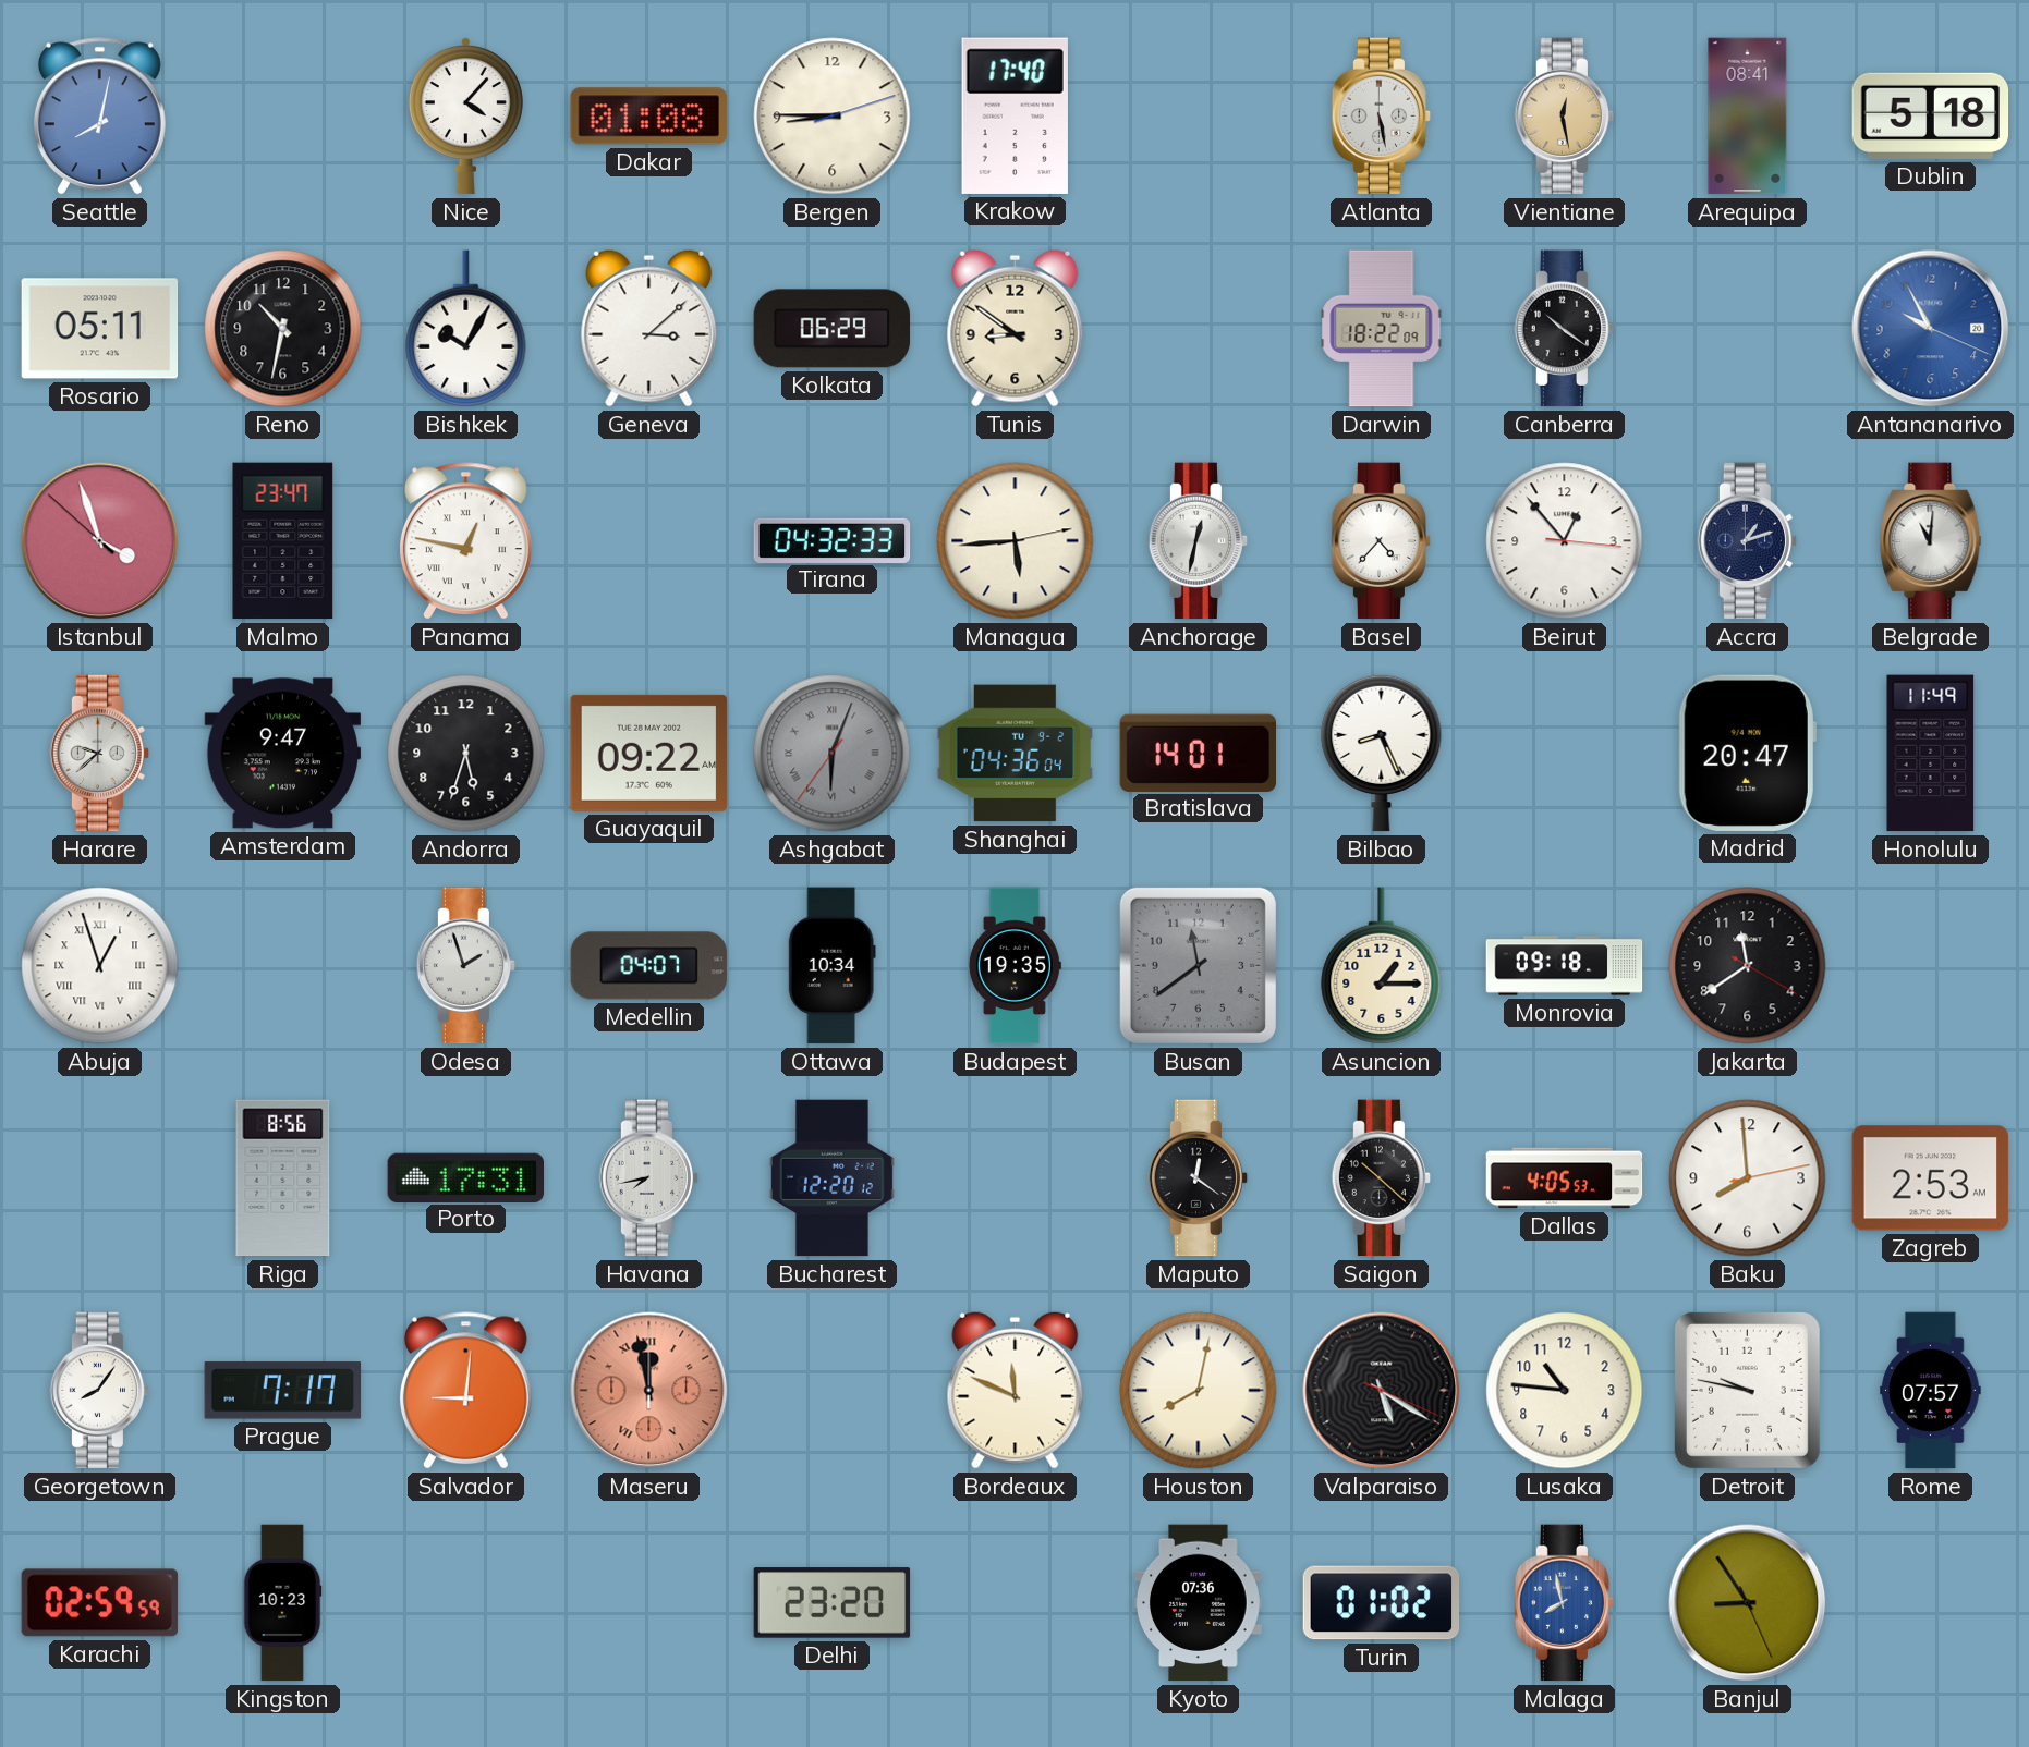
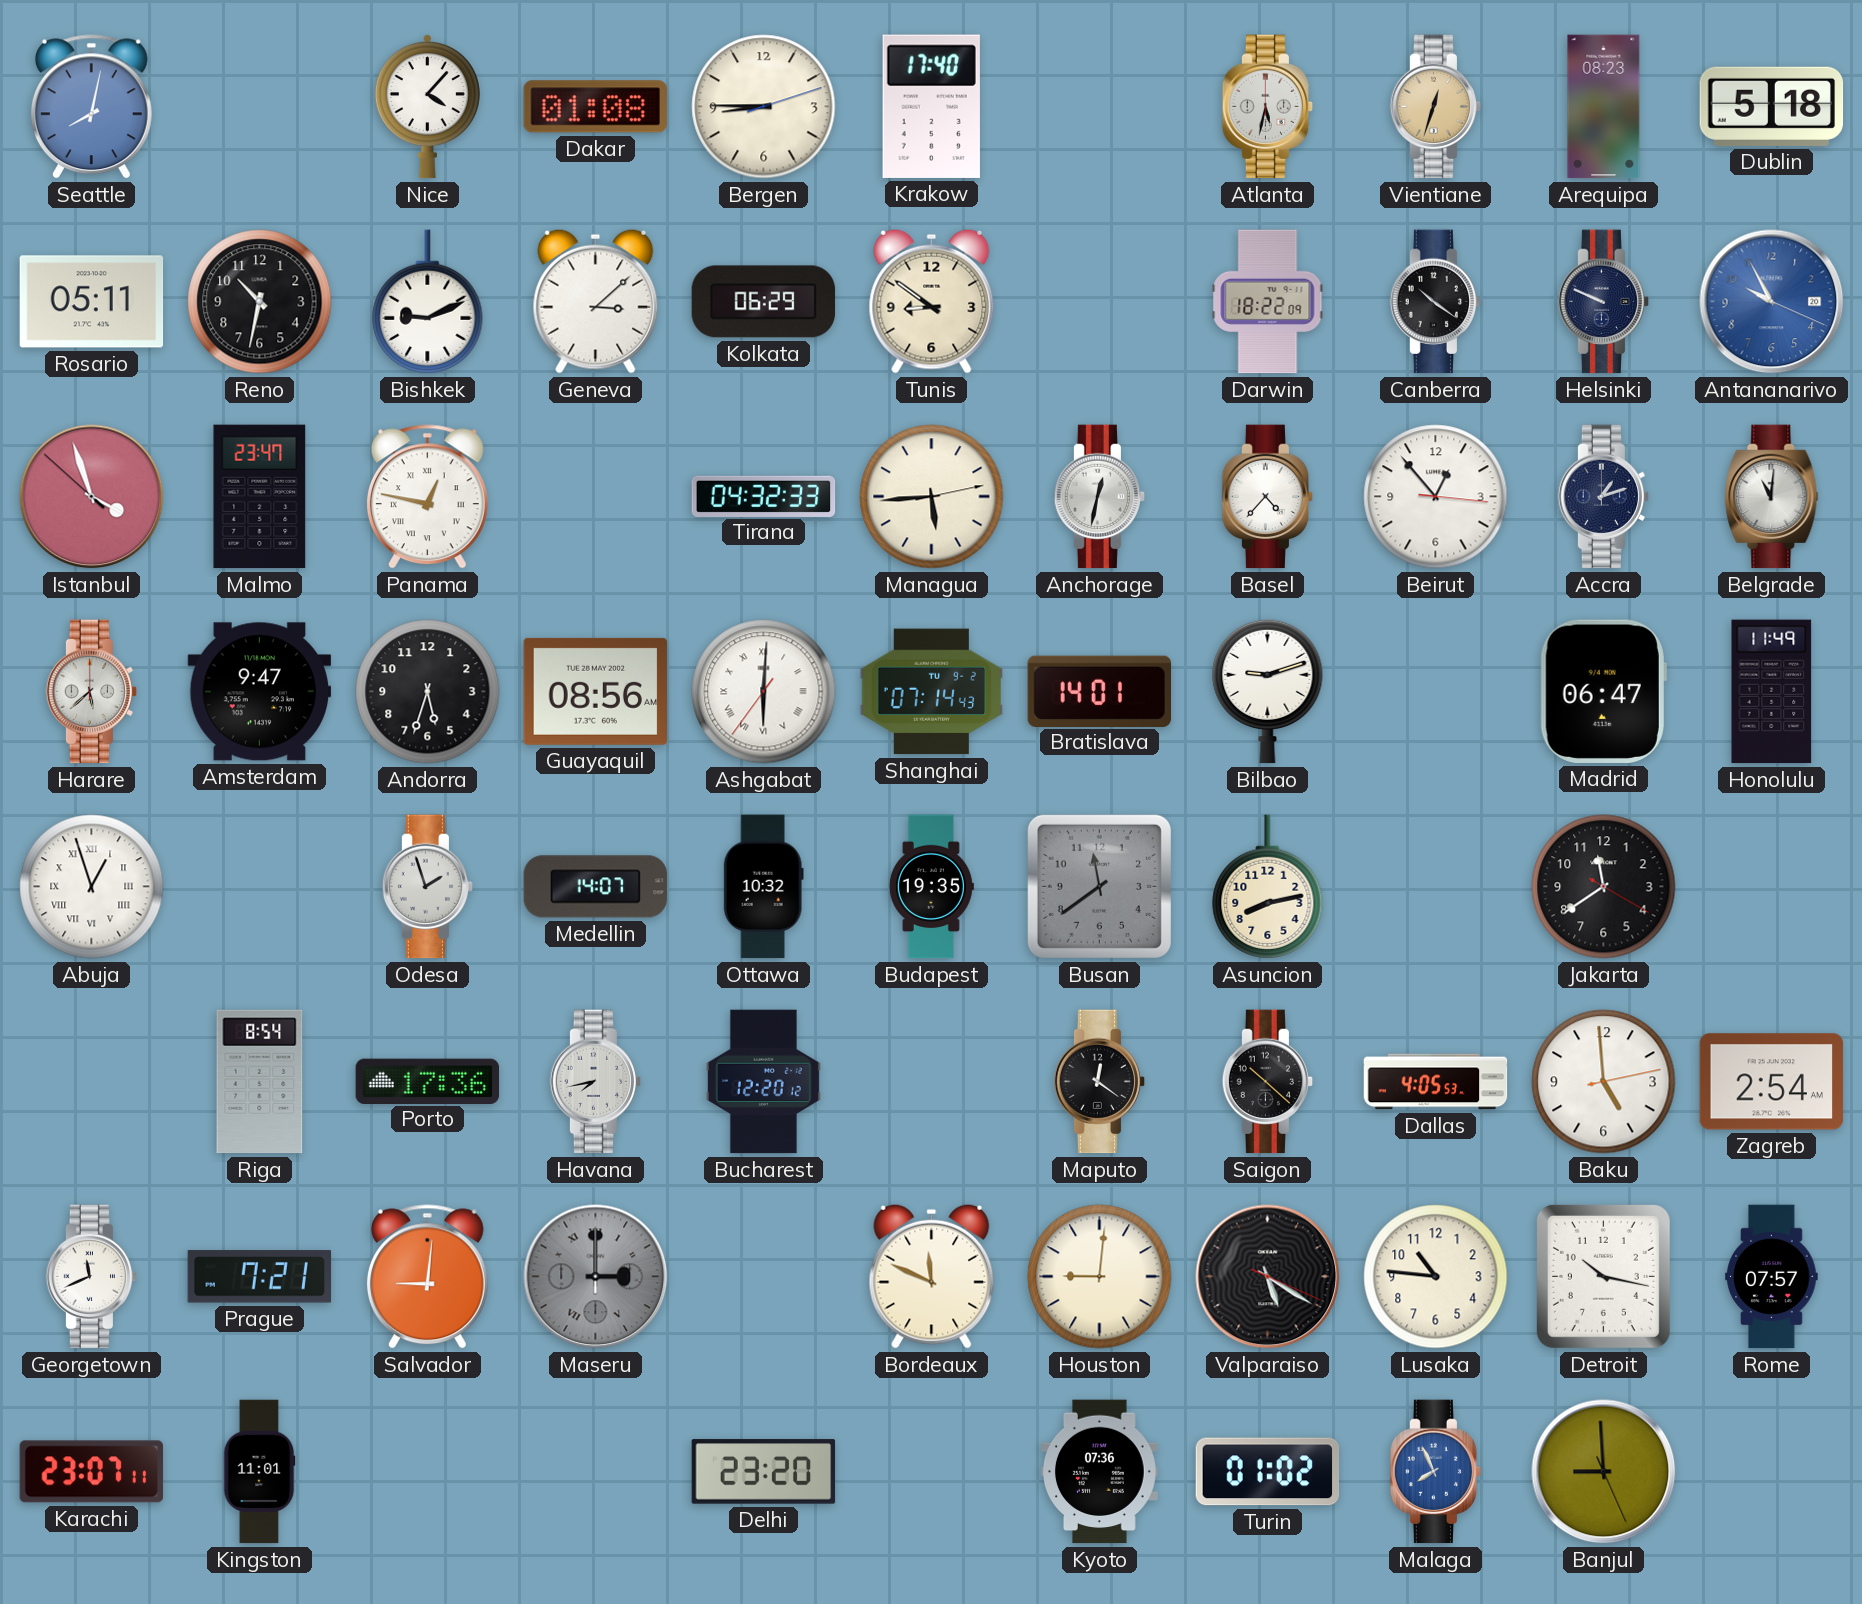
Atlanta: 5:28 -> 5:32 (1268, 107)
Vientiane: 12:28 -> 12:33 (1436, 107)
Arequipa: 08:41 -> 08:23 (1604, 107)
Bishkek: 10:05 -> 9:11 (428, 302)
Helsinki: none -> 9:49 (1604, 302)
Harare: 9:38 -> 5:38 (92, 692)
Guayaquil: 09:22 -> 08:56 (596, 691)
Ashgabat: 6:03 -> 6:00 (764, 692)
Ashgabat dial: grey -> white (764, 692)
Shanghai: 04:36 -> 07:14 (932, 692)
Bilbao: 8:26 -> 9:12 (1268, 691)
Madrid: 20:47 -> 06:47 (1603, 691)
Medellin: 04:07 -> 14:07 (596, 887)
Ottawa: 10:34 -> 10:32 (763, 887)
Asuncion: 1:15 -> 8:13 (1268, 887)
Monrovia: 09:18 -> none (1565, 966)
Riga: 8:56 -> 8:54 (260, 1082)
Porto: 17:31 -> 17:36 (428, 1081)
Baku: 7:59 -> 4:59 (1604, 1082)
Zagreb: 2:53 -> 2:54 (1772, 1082)
Georgetown: 8:06 -> 11:41 (92, 1277)
Prague: 7:17 -> 7:21 (260, 1277)
Maseru: 11:58 -> 3:00 (596, 1277)
Maseru dial: salmon -> grey (596, 1277)
Houston: 8:02 -> 9:01 (1100, 1277)
Detroit: 9:47 -> 10:17 (1603, 1276)
Karachi: 02:59 -> 23:07 (92, 1472)
Kingston: 10:23 -> 11:01 (259, 1472)
Malaga: 7:58 -> 7:56 (1436, 1472)
Banjul: 8:54 -> 8:59 (1604, 1472)
